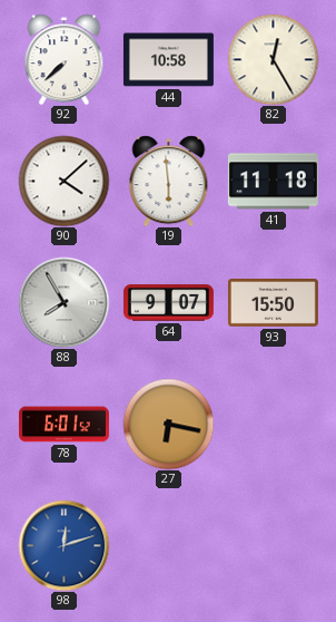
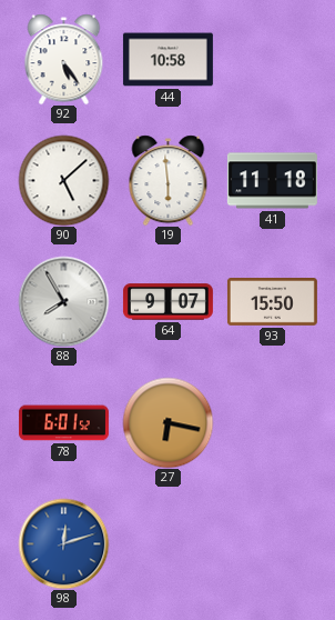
92: 7:38 -> 5:24 (64, 59)
82: 12:25 -> none (273, 59)
90: 4:08 -> 5:08 (63, 180)
